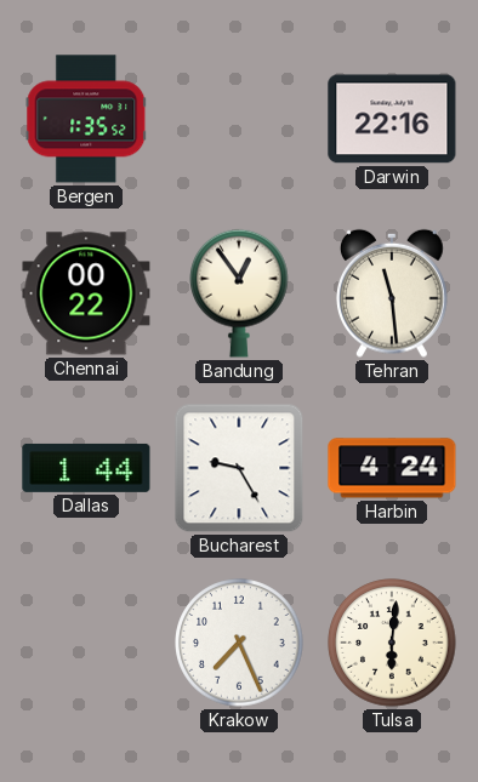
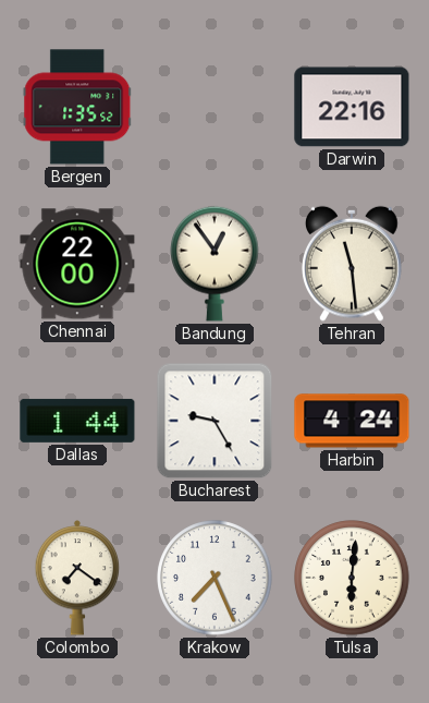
Chennai: 00:22 -> 22:00 (77, 264)
Colombo: none -> 7:21 (77, 578)
